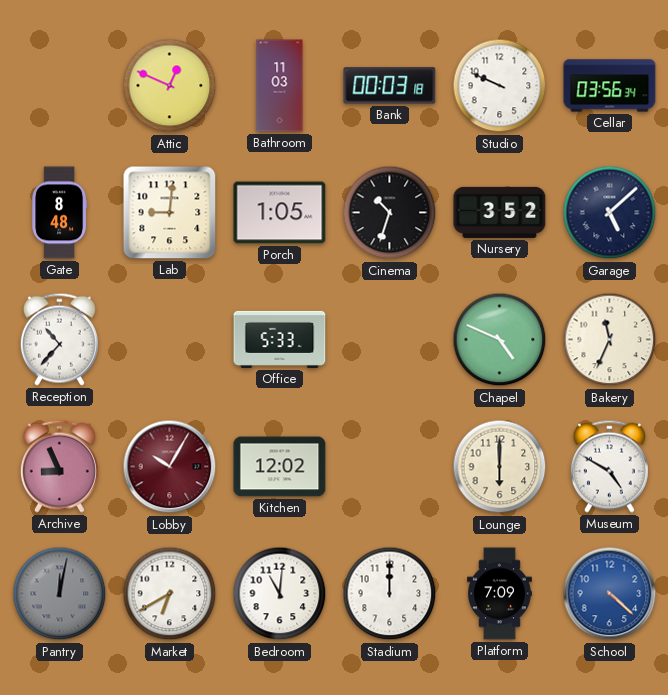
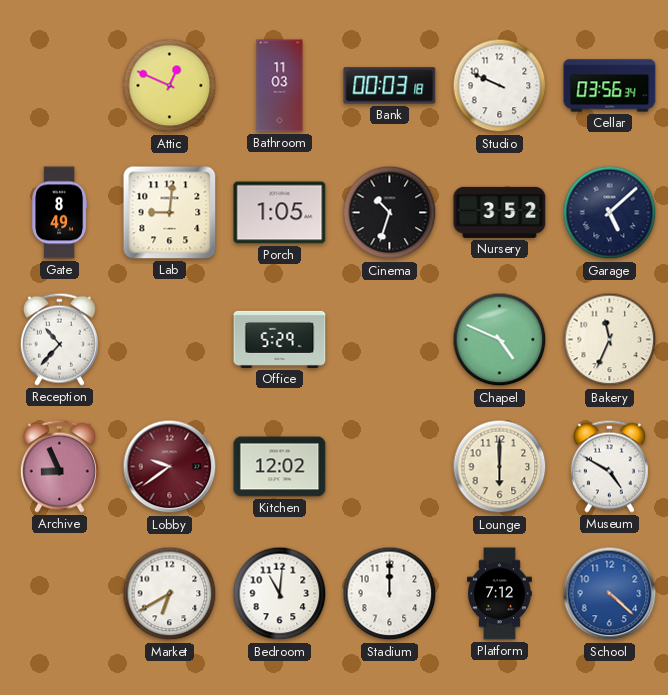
Gate: 8:48 -> 8:49 (60, 213)
Office: 5:33 -> 5:29 (280, 339)
Lobby: 10:05 -> 9:39 (170, 467)
Pantry: 12:02 -> none (60, 594)
Platform: 7:09 -> 7:12 (500, 594)
